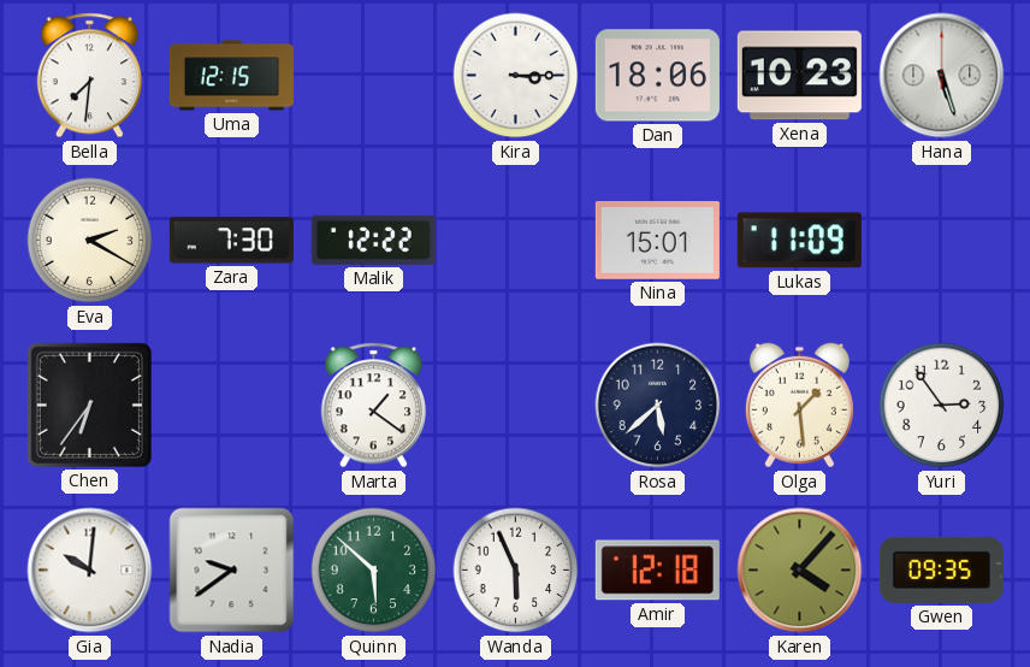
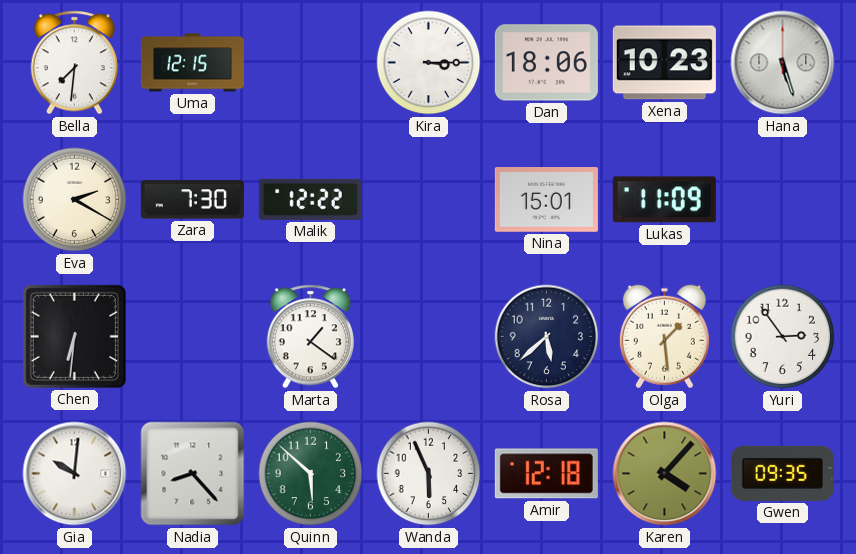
Chen: 6:36 -> 6:31 (74, 336)
Nadia: 9:39 -> 8:23 (193, 474)
